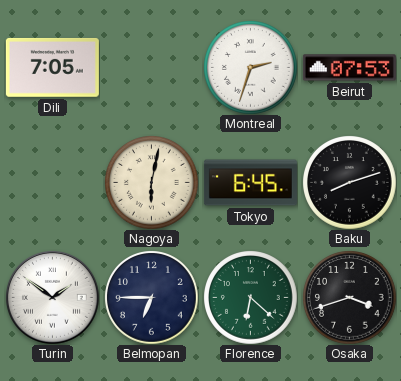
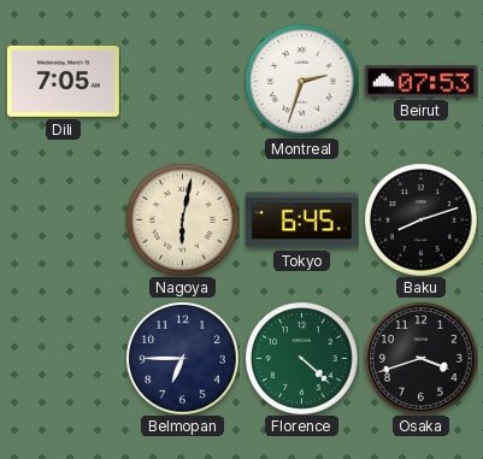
Turin: 1:51 -> none (52, 297)
Florence: 6:22 -> 4:22 (302, 359)
